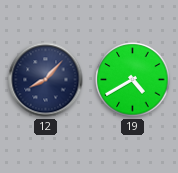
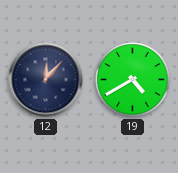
12: 8:07 -> 12:07 (46, 80)
